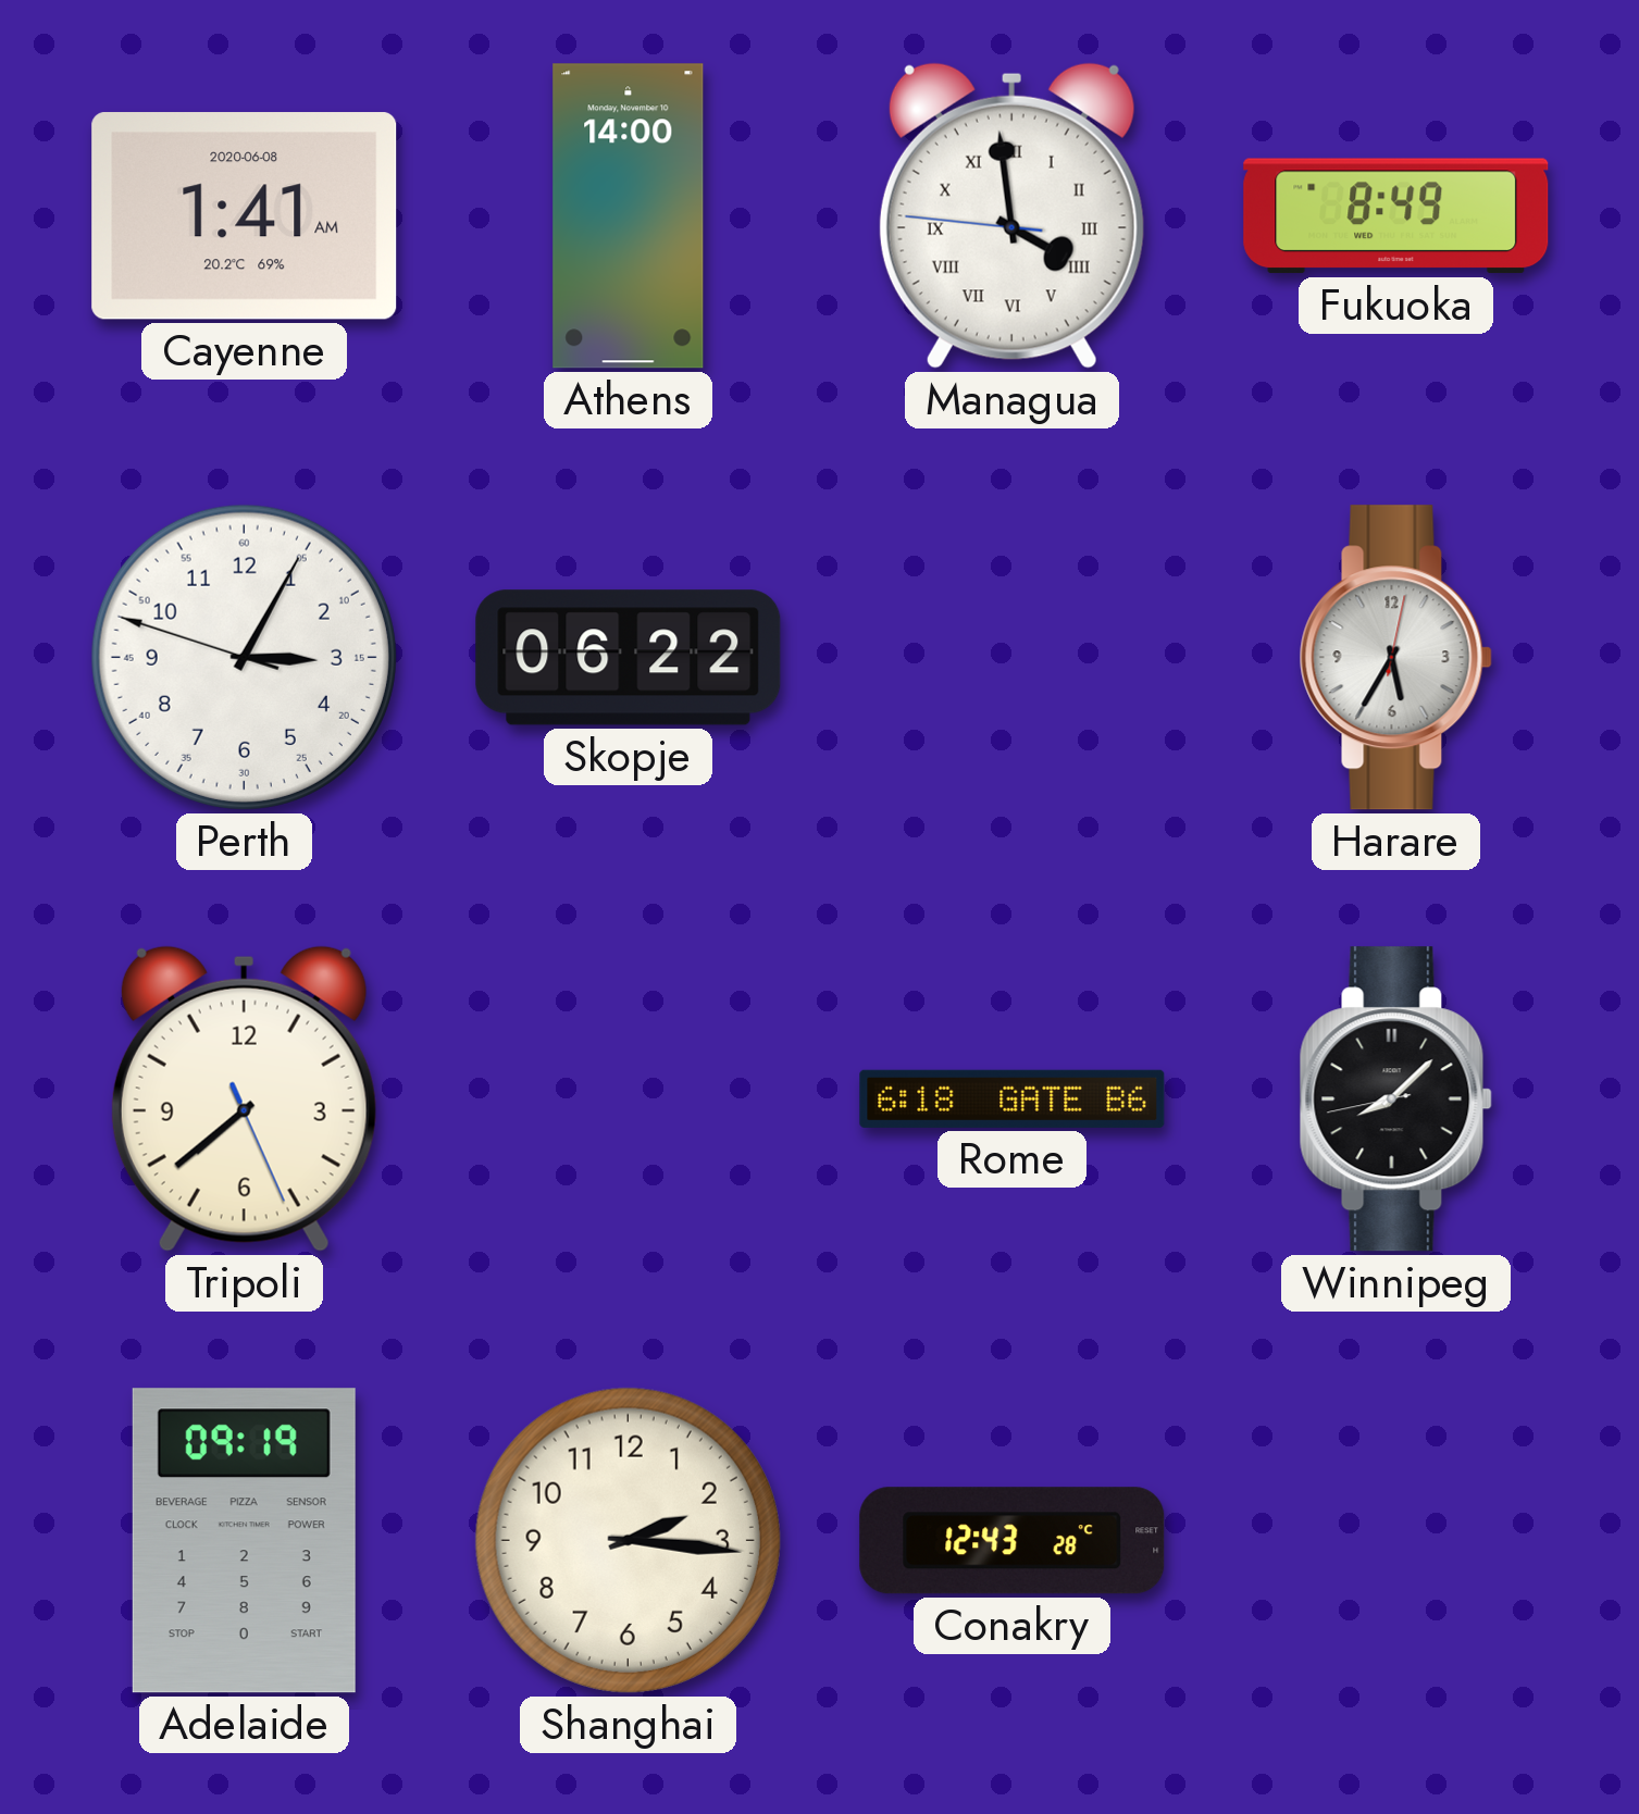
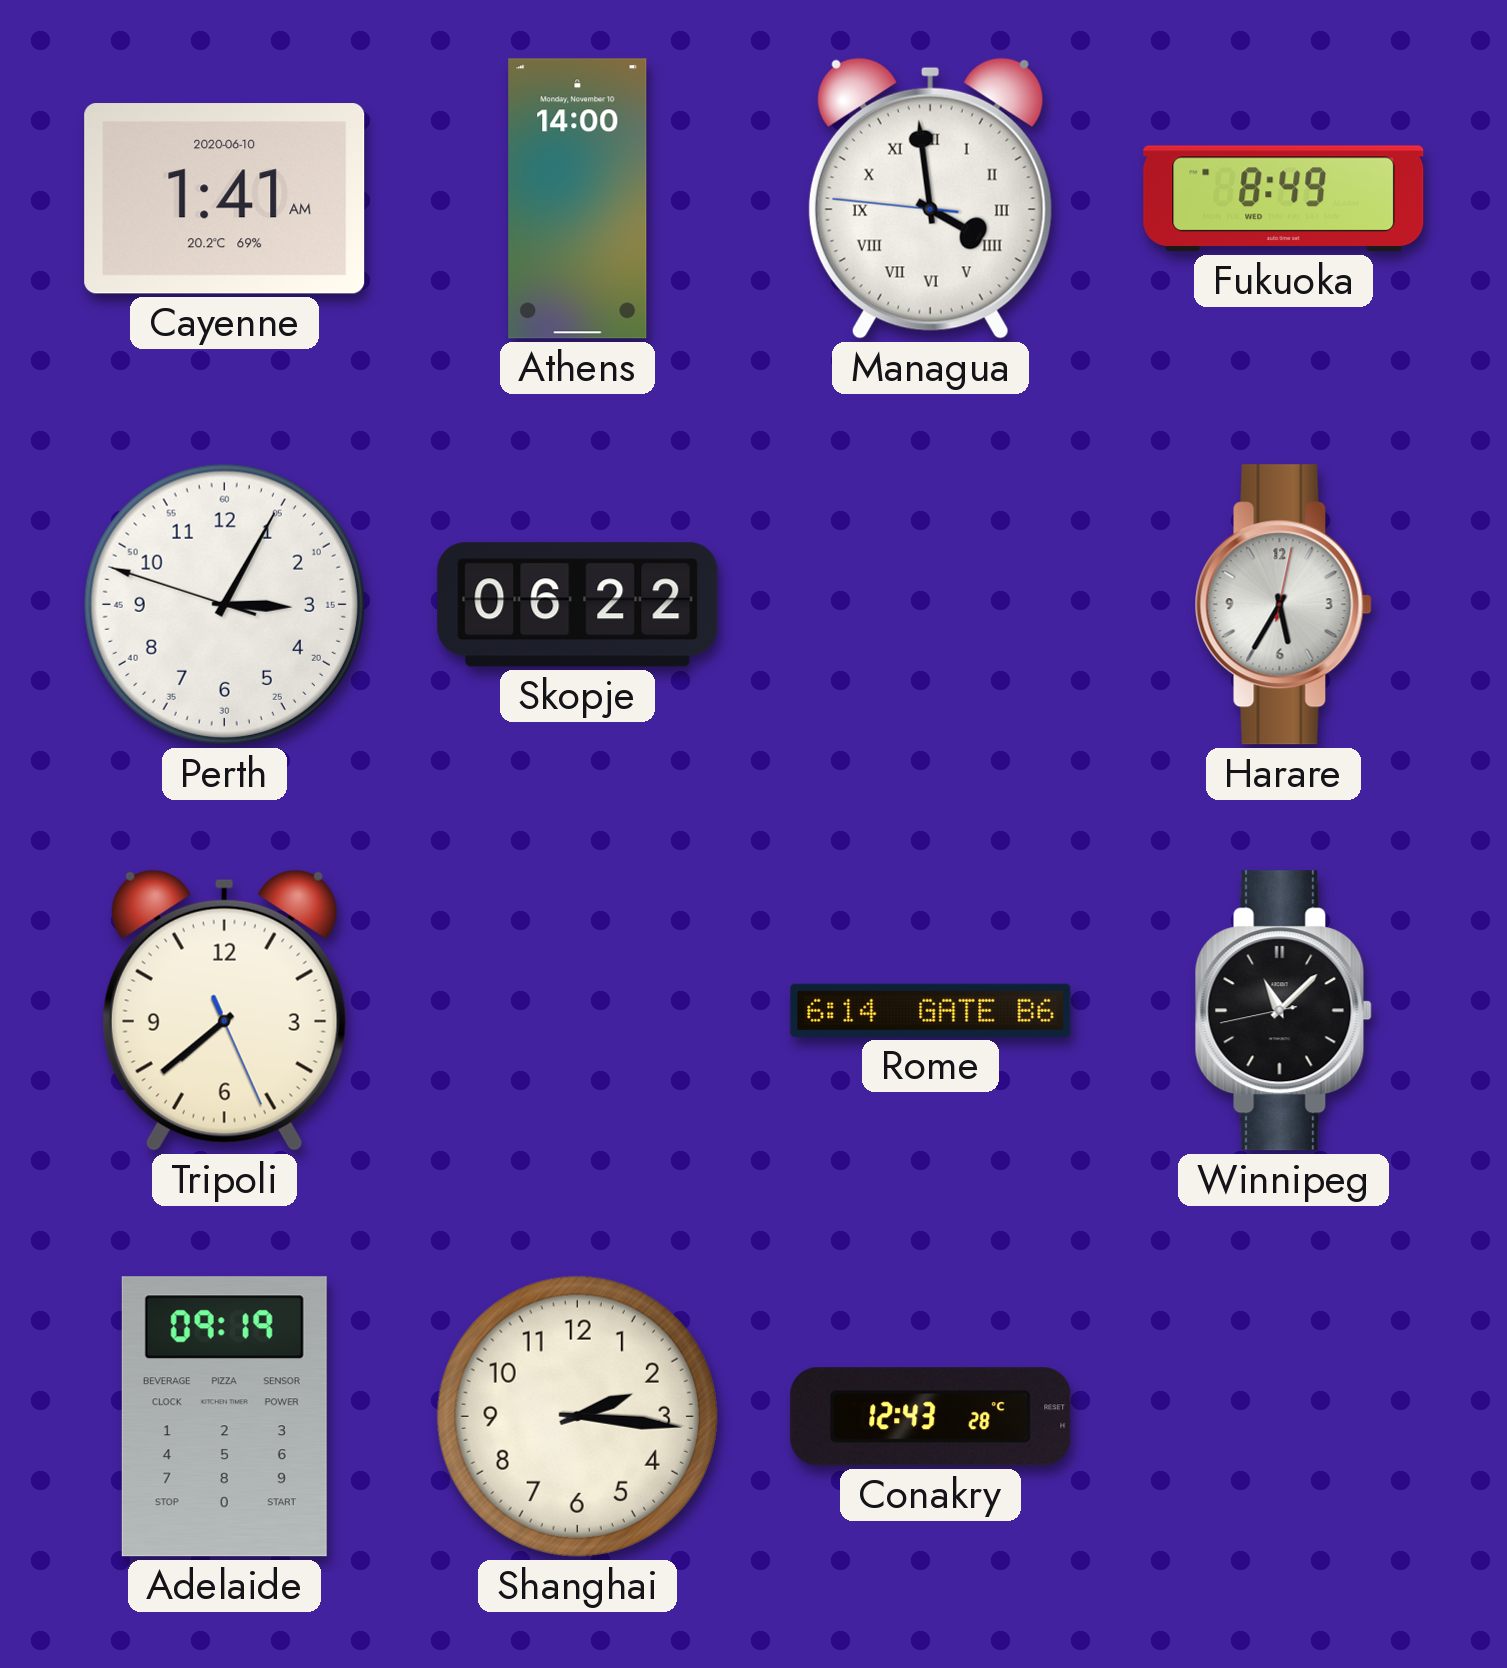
Cayenne date: 2020-06-08 -> 2020-06-10 (225, 199)
Rome: 6:18 -> 6:14 (931, 1010)
Winnipeg: 8:07 -> 11:07 (1283, 1011)
